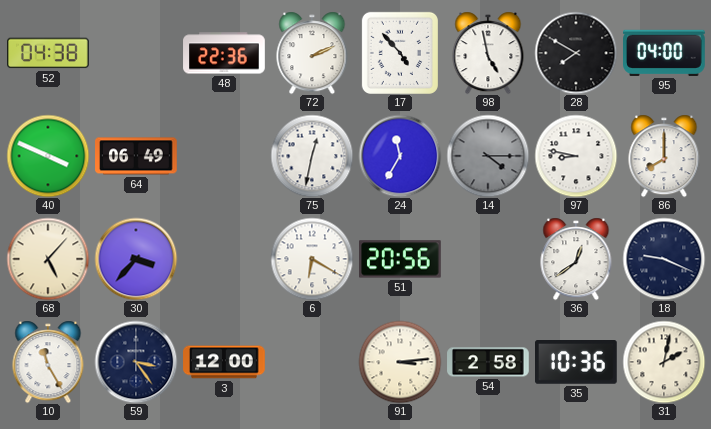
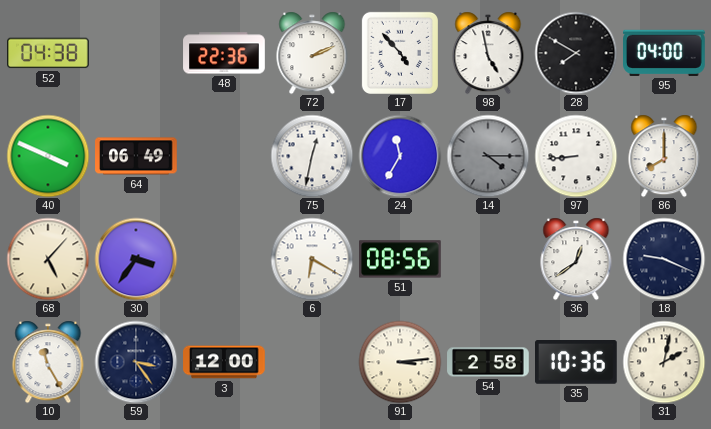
97: 8:47 -> 8:44 (576, 156)
30: 3:37 -> 3:36 (136, 259)
51: 20:56 -> 08:56 (401, 259)
